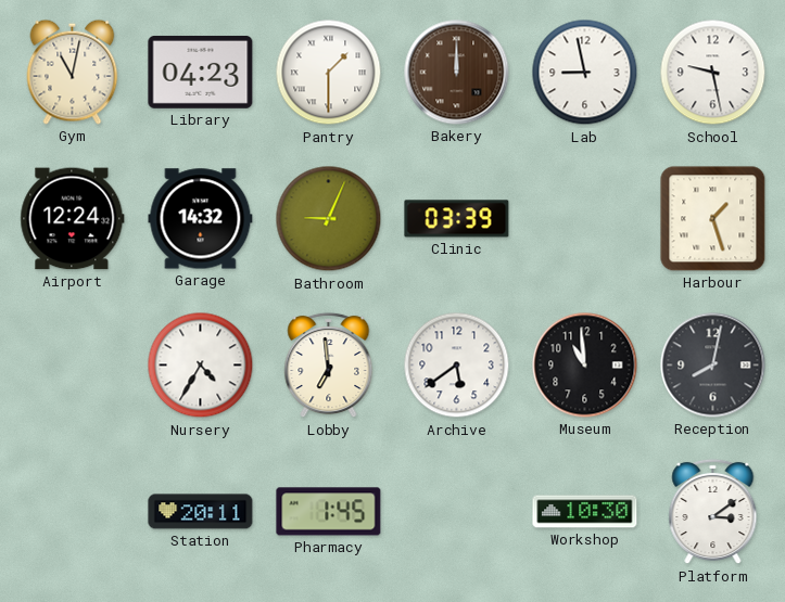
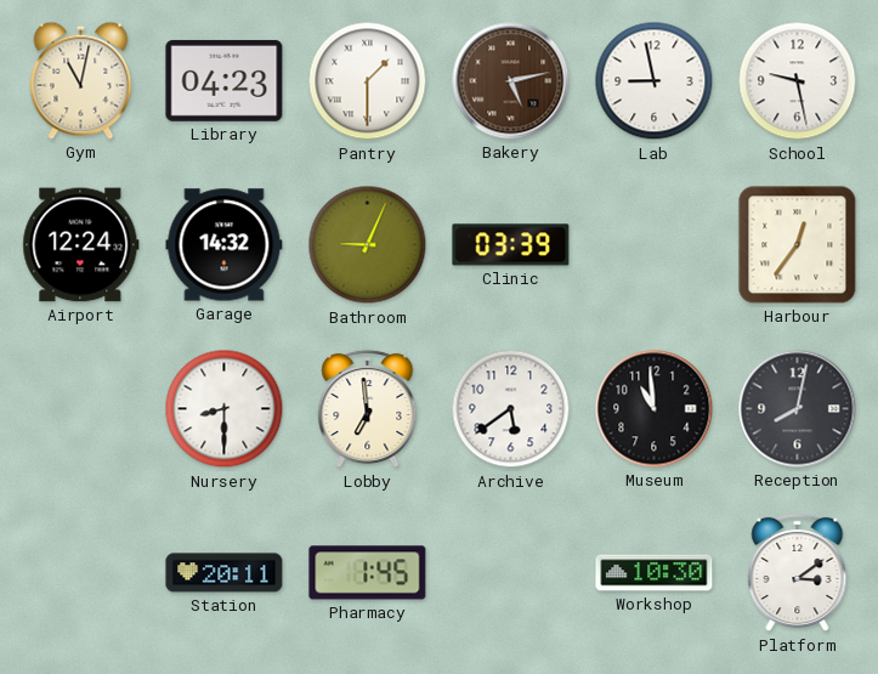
Bakery: 12:00 -> 5:13 (511, 81)
Harbour: 1:27 -> 12:36 (798, 245)
Nursery: 4:35 -> 8:30 (225, 409)
